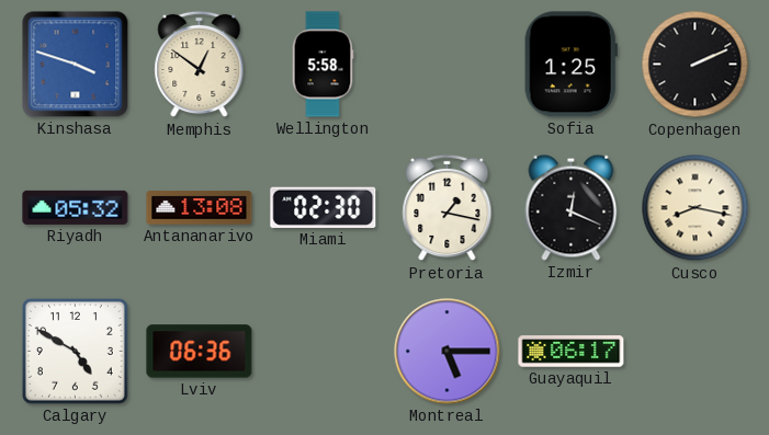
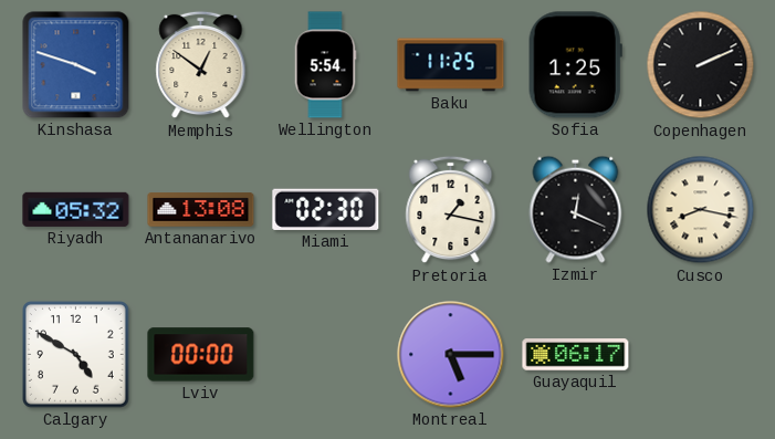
Wellington: 5:58 -> 5:54 (325, 65)
Baku: none -> 11:25 (451, 65)
Lviv: 06:36 -> 00:00 (201, 355)
